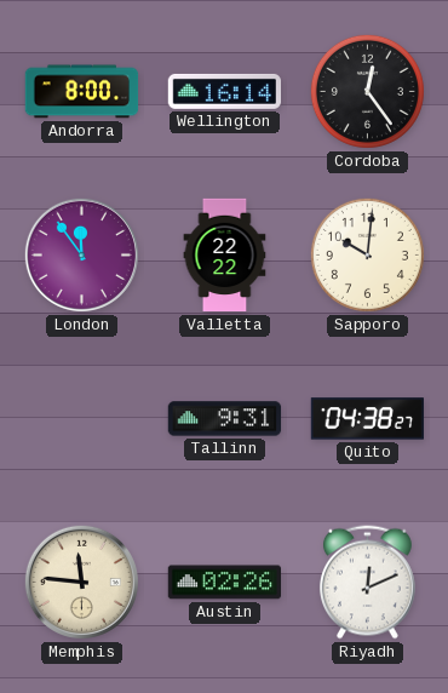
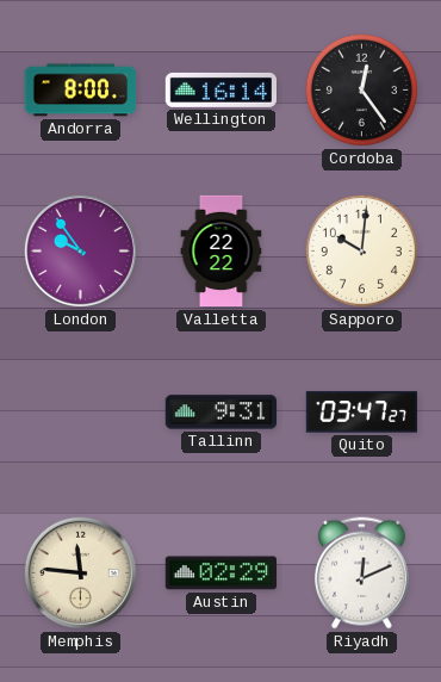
London: 11:54 -> 9:54 (80, 250)
Quito: 04:38 -> 03:47 (361, 413)
Austin: 02:26 -> 02:29 (220, 573)
